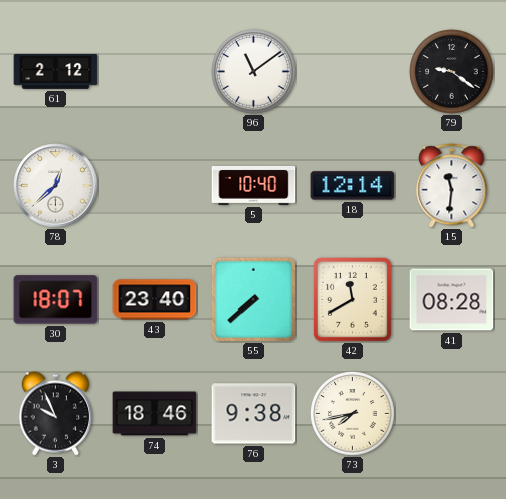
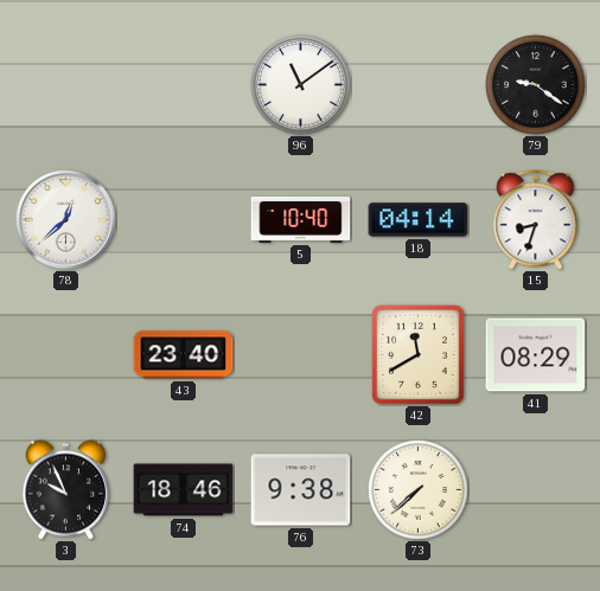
61: 2:12 -> none (56, 71)
18: 12:14 -> 04:14 (419, 220)
15: 11:31 -> 8:33 (536, 220)
30: 18:07 -> none (56, 300)
55: 7:38 -> none (253, 299)
41: 08:28 -> 08:29 (536, 355)
73: 7:43 -> 7:38 (419, 490)
